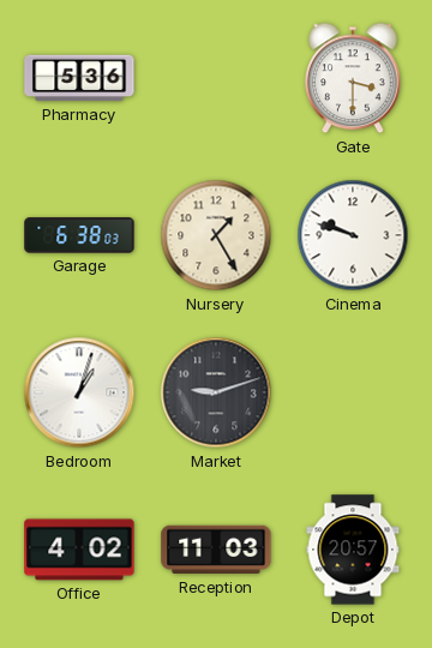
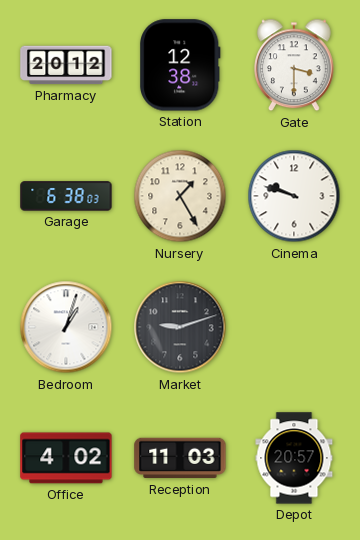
Pharmacy: 5:36 -> 20:12 (66, 65)
Station: none -> 12:38 (181, 65)
